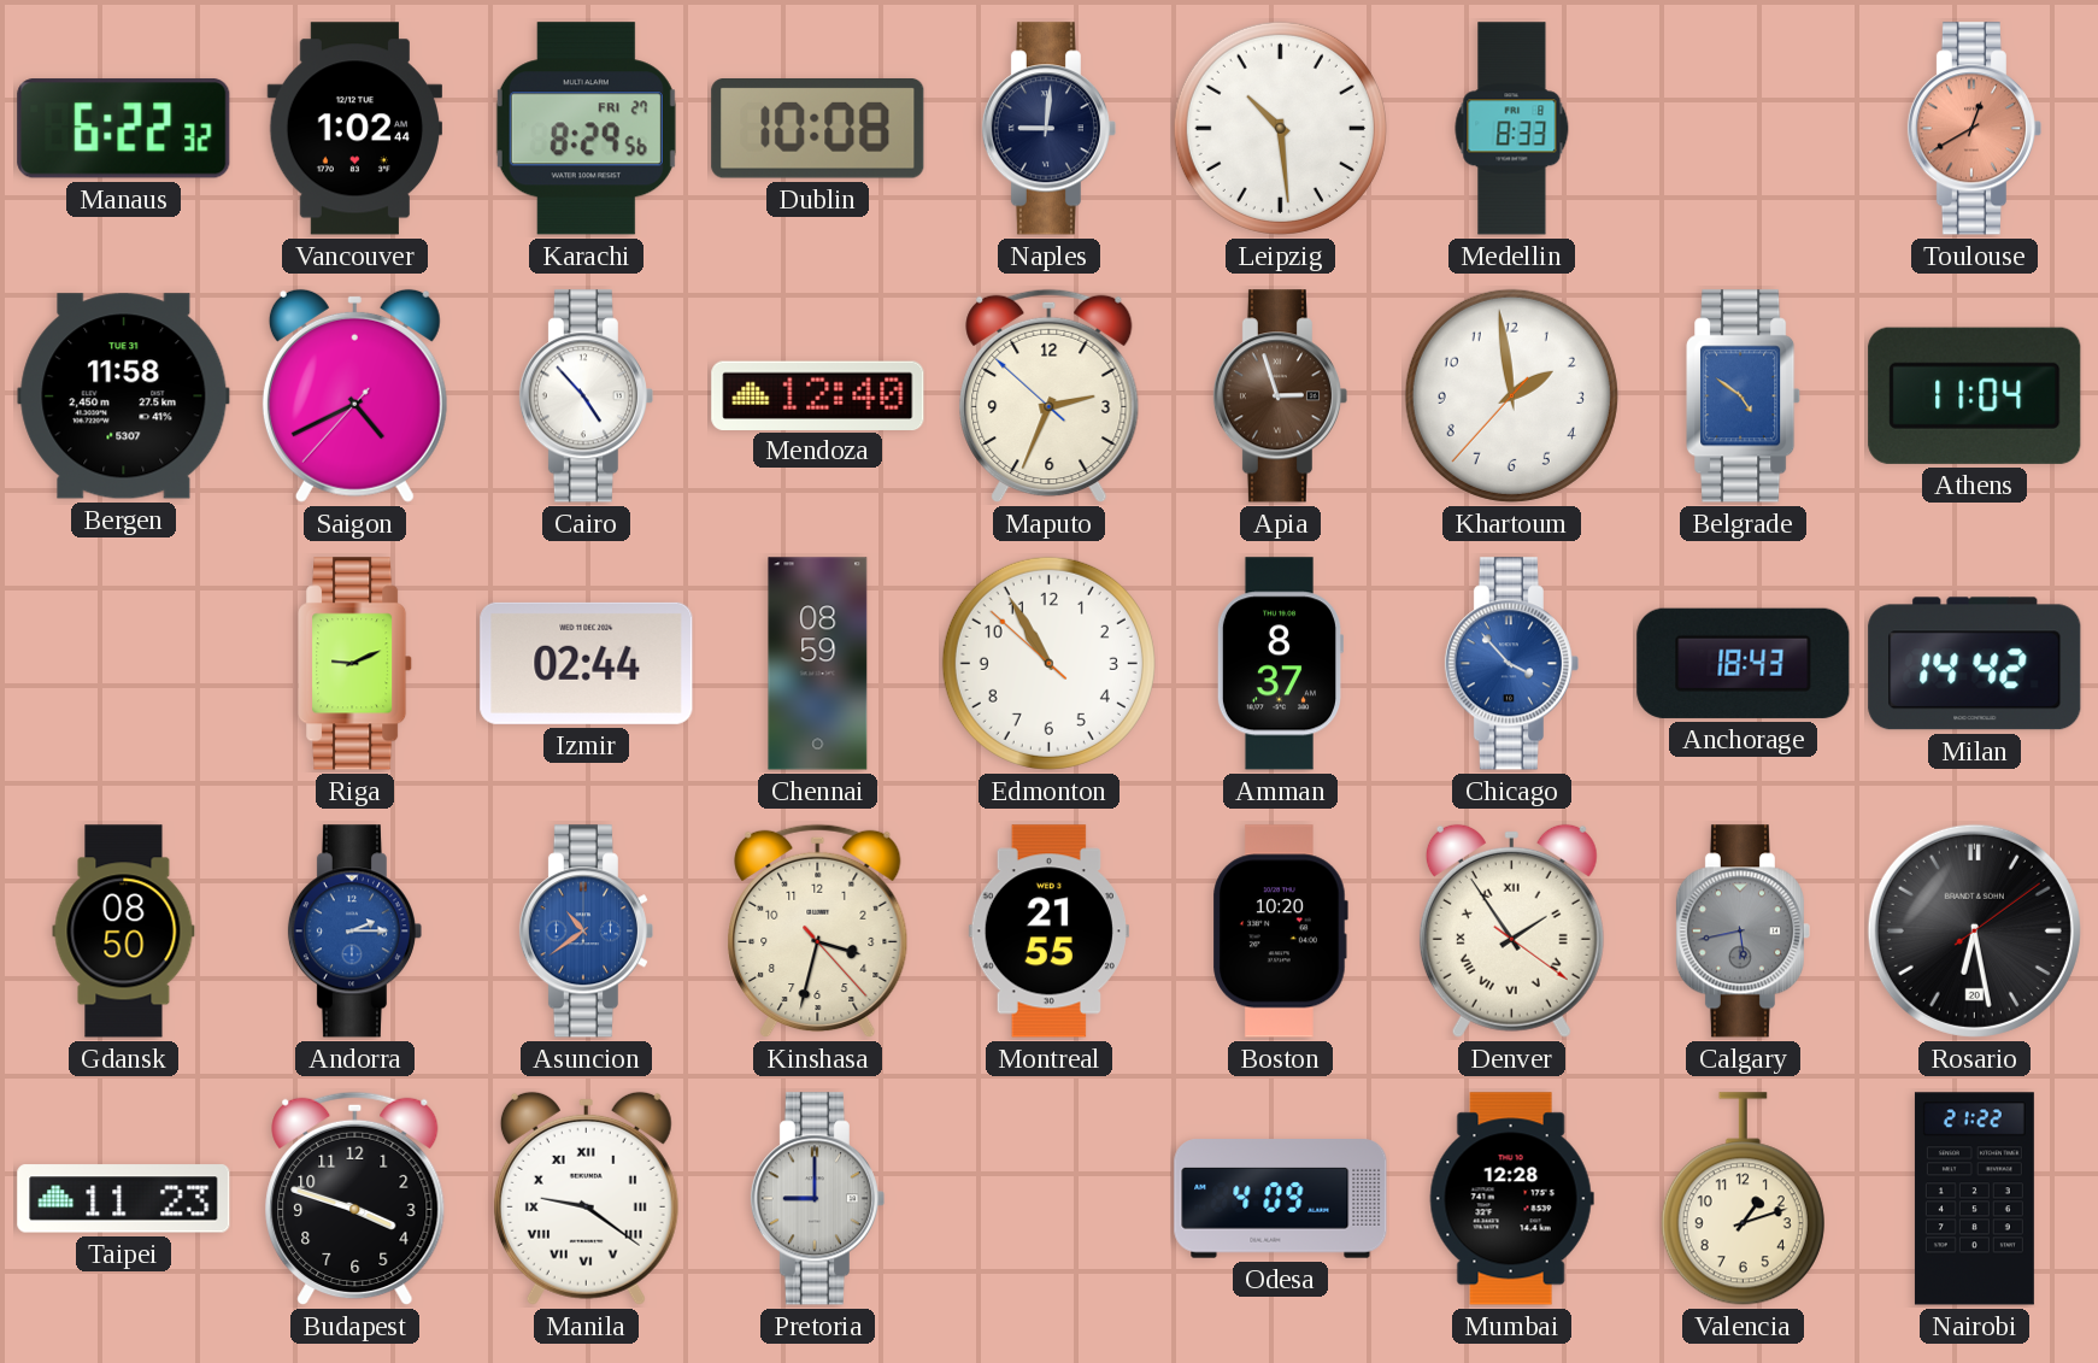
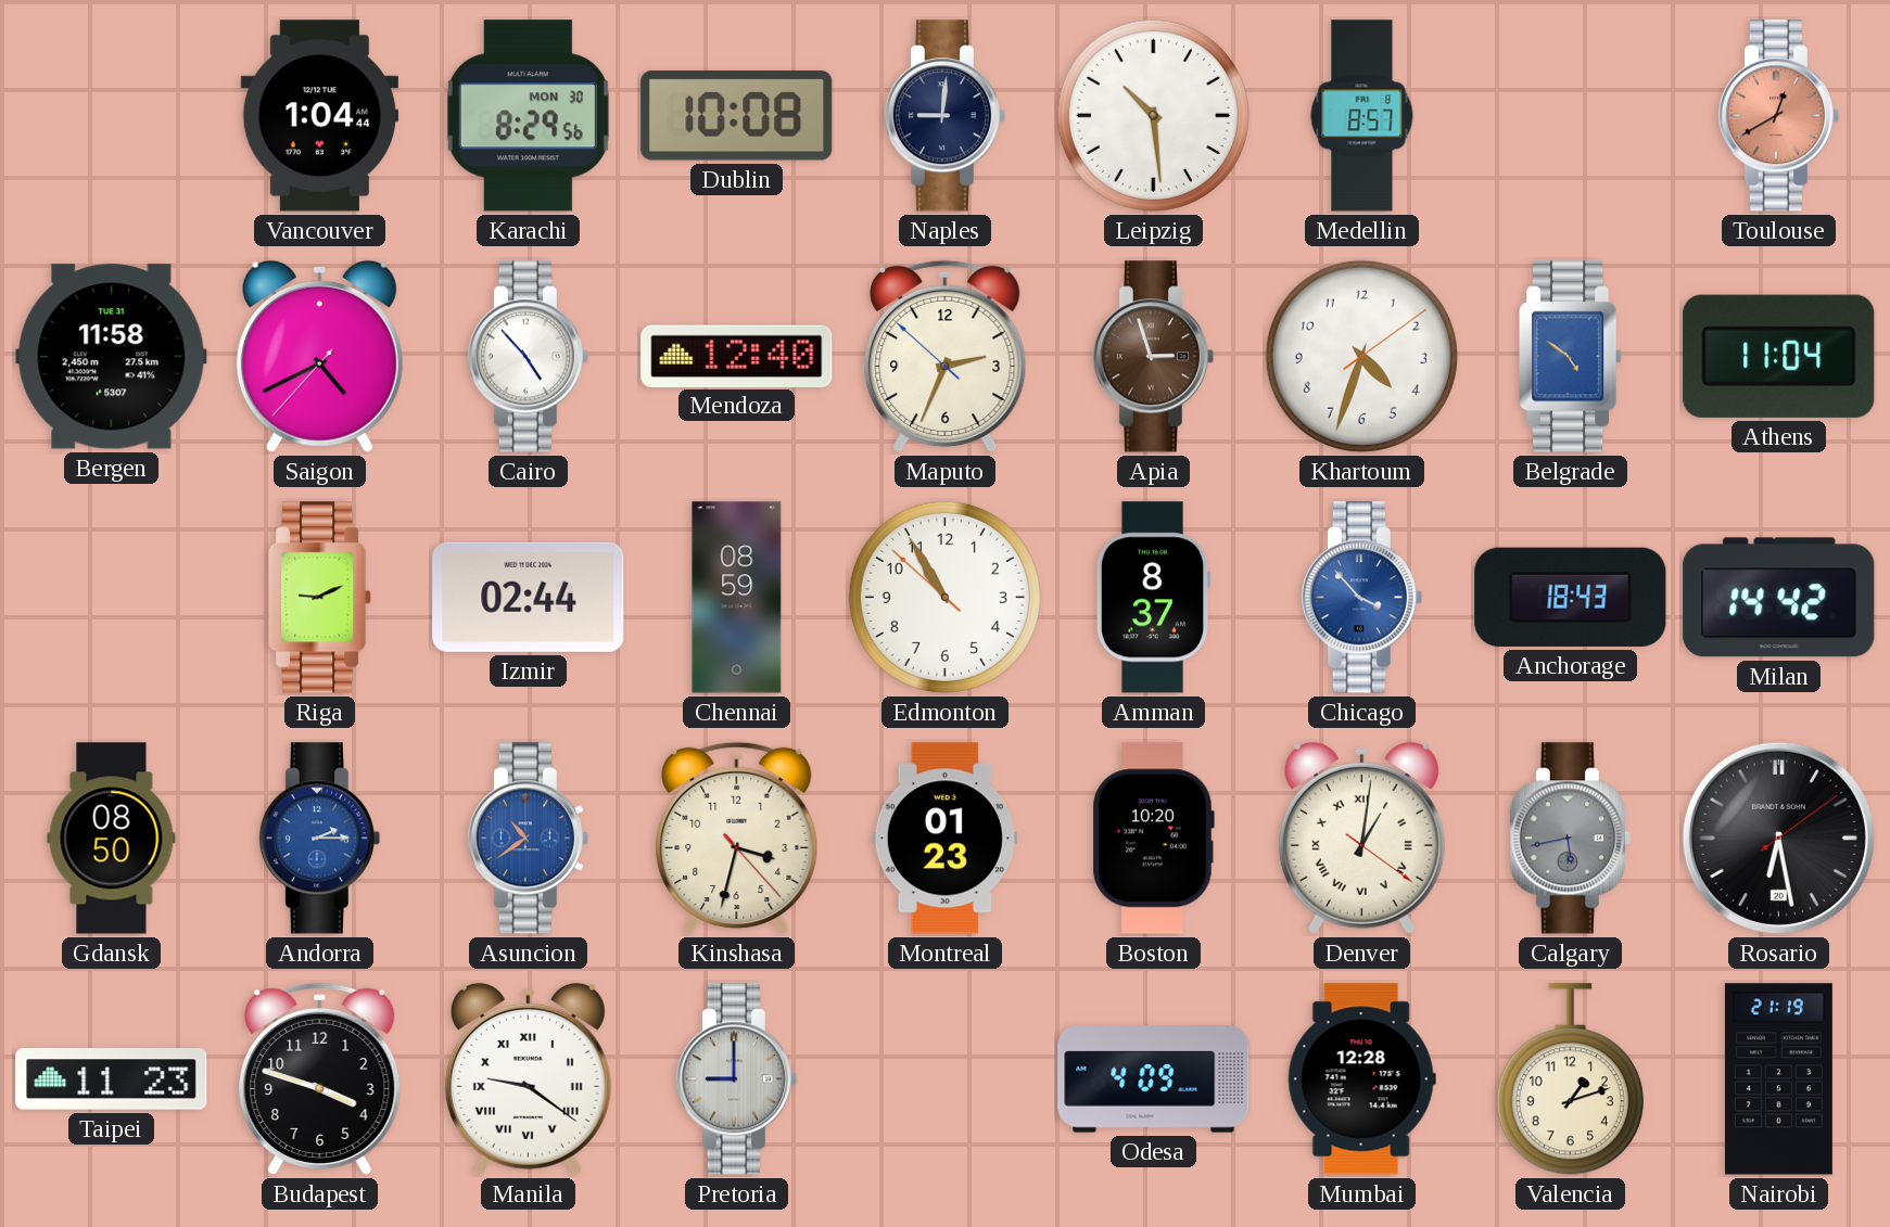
Manaus: 6:22 -> none (124, 129)
Vancouver: 1:02 -> 1:04 (319, 116)
Karachi date: FRI 27 -> MON 30 (528, 116)
Medellin: 8:33 -> 8:57 (1362, 116)
Khartoum: 1:58 -> 4:33 (1361, 356)
Montreal: 21:55 -> 01:23 (944, 839)
Denver: 1:54 -> 1:01 (1361, 838)
Nairobi: 21:22 -> 21:19 (1778, 1079)
